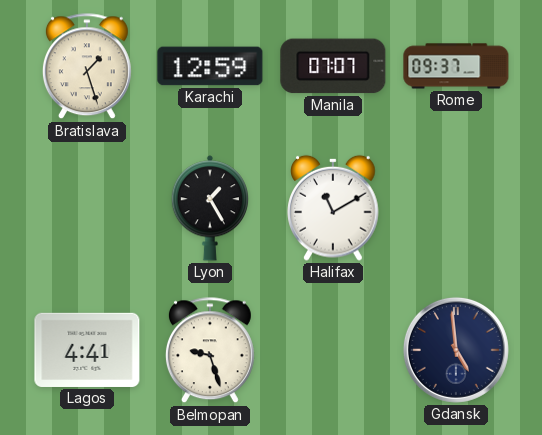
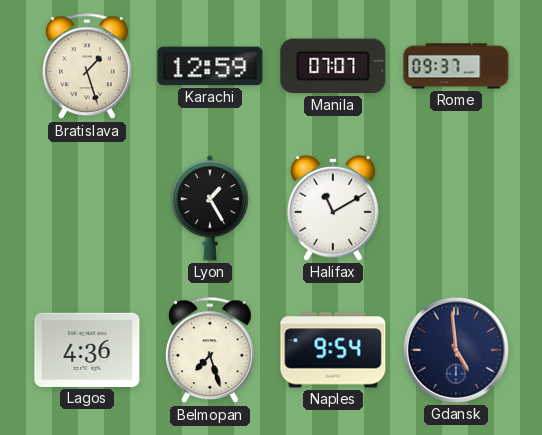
Lagos: 4:41 -> 4:36 (87, 350)
Belmopan: 9:27 -> 7:27 (210, 351)
Naples: none -> 9:54 (333, 350)
